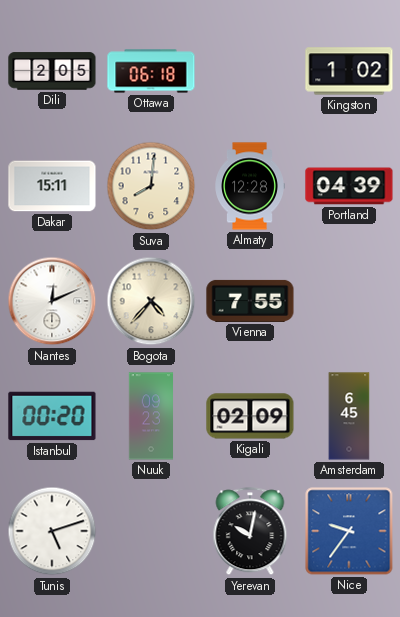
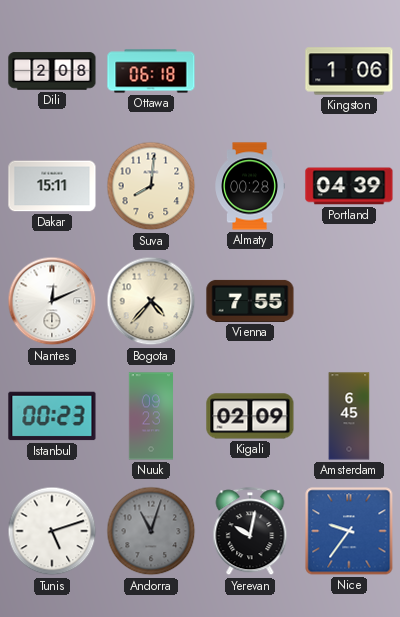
Dili: 2:05 -> 2:08 (52, 71)
Kingston: 1:02 -> 1:06 (349, 71)
Almaty: 12:28 -> 00:28 (250, 186)
Istanbul: 00:20 -> 00:23 (52, 416)
Andorra: none -> 11:03 (151, 531)
